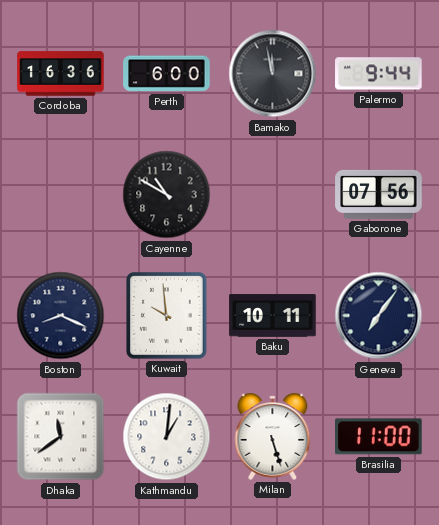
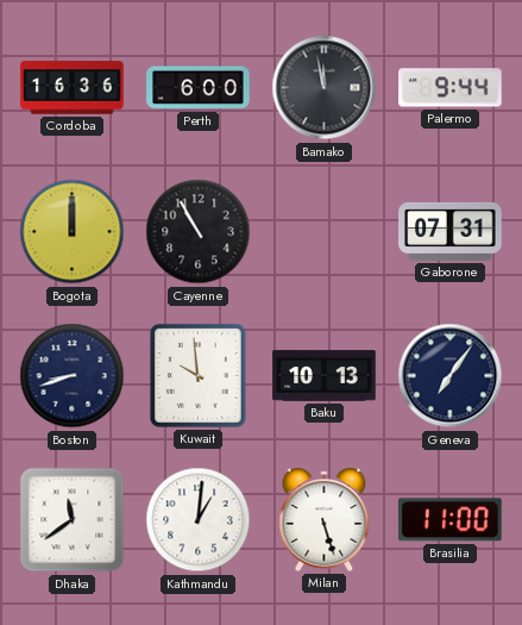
Bogota: none -> 12:00 (73, 232)
Cayenne: 10:50 -> 10:55 (199, 232)
Gaborone: 07:56 -> 07:31 (451, 231)
Boston: 8:19 -> 8:42 (73, 376)
Baku: 10:11 -> 10:13 (325, 376)
